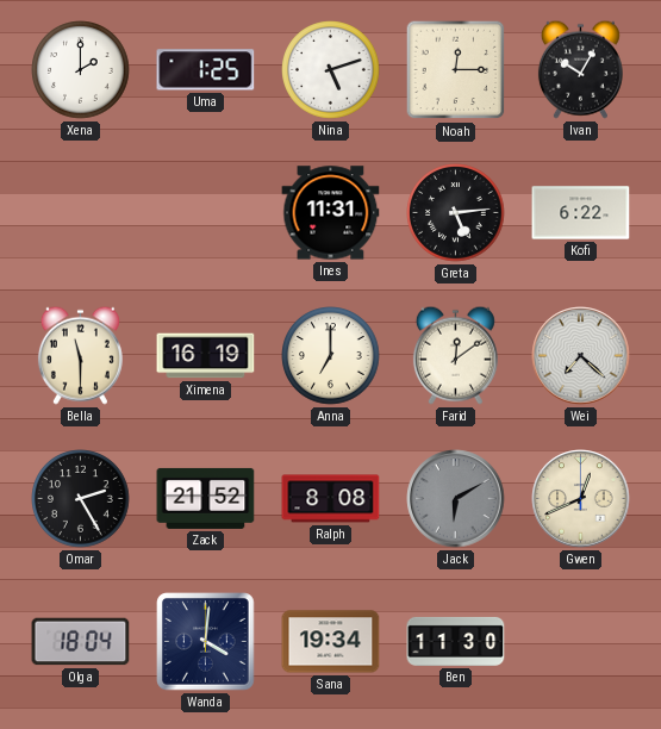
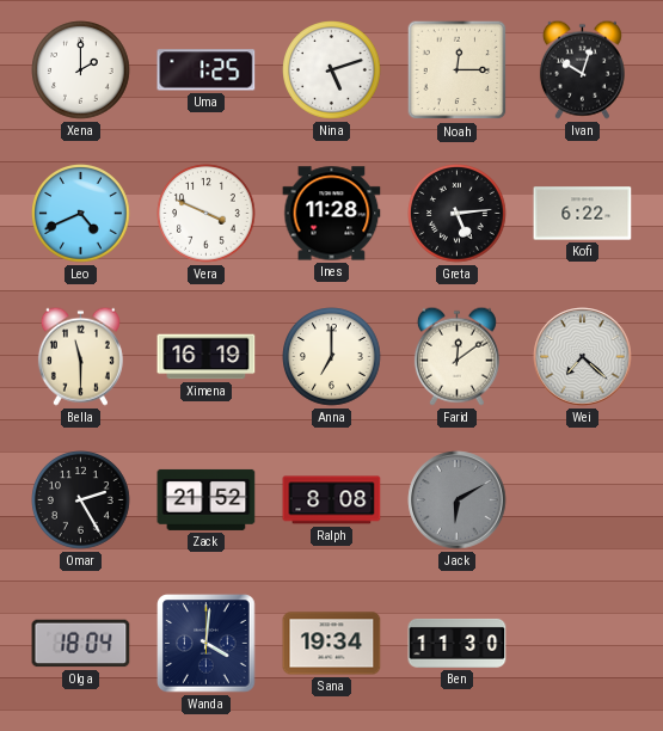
Ivan: 10:05 -> 10:03 (582, 69)
Leo: none -> 4:41 (81, 214)
Vera: none -> 3:49 (207, 214)
Ines: 11:31 -> 11:28 (332, 214)
Gwen: 12:41 -> none (581, 499)
